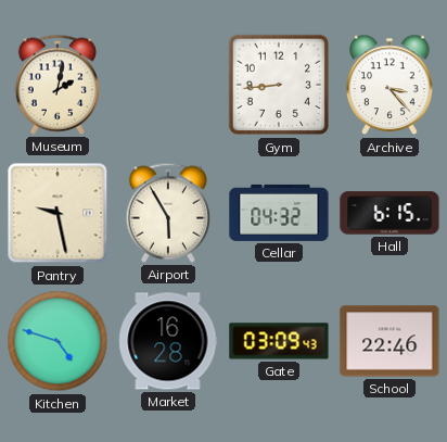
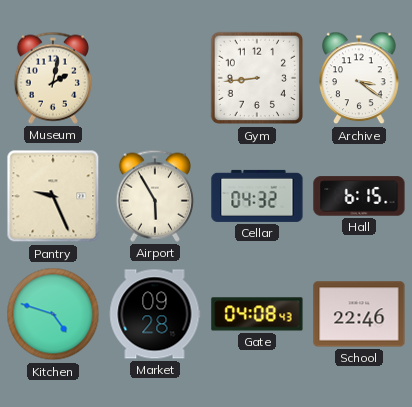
Archive: 3:23 -> 3:21 (359, 78)
Pantry: 9:28 -> 9:26 (53, 196)
Market: 16:28 -> 09:28 (155, 314)
Gate: 03:09 -> 04:08 (257, 314)
